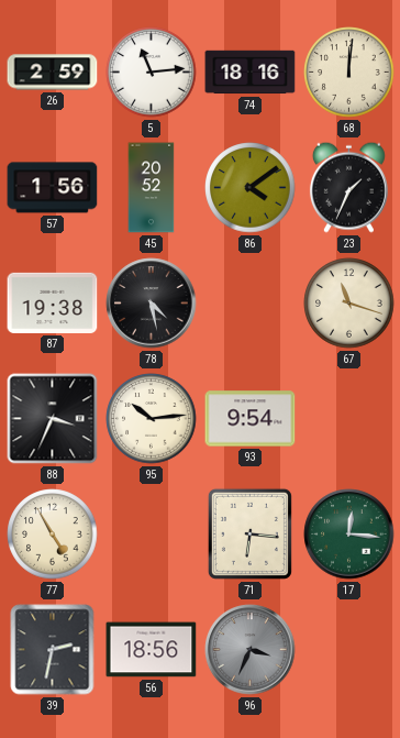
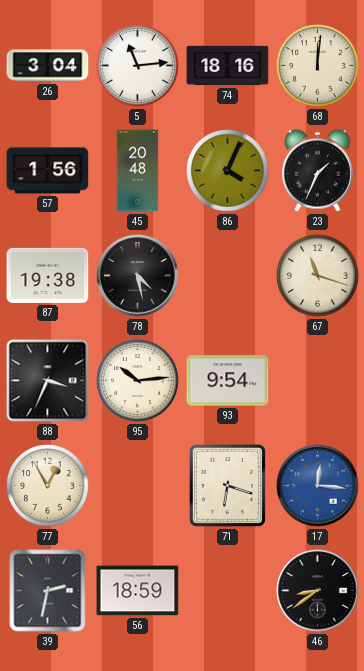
26: 2:59 -> 3:04 (48, 66)
45: 20:52 -> 20:48 (138, 171)
86: 4:09 -> 4:04 (228, 171)
77: 4:55 -> 12:55 (48, 486)
71: 6:16 -> 6:18 (227, 485)
17 dial: green -> blue (318, 486)
56: 18:56 -> 18:59 (138, 591)
96: 3:34 -> none (251, 650)
46: none -> 8:39 (318, 591)
